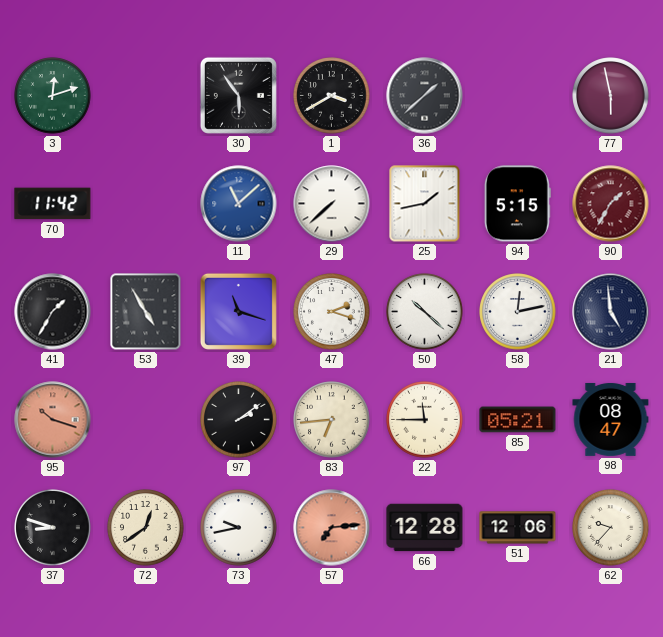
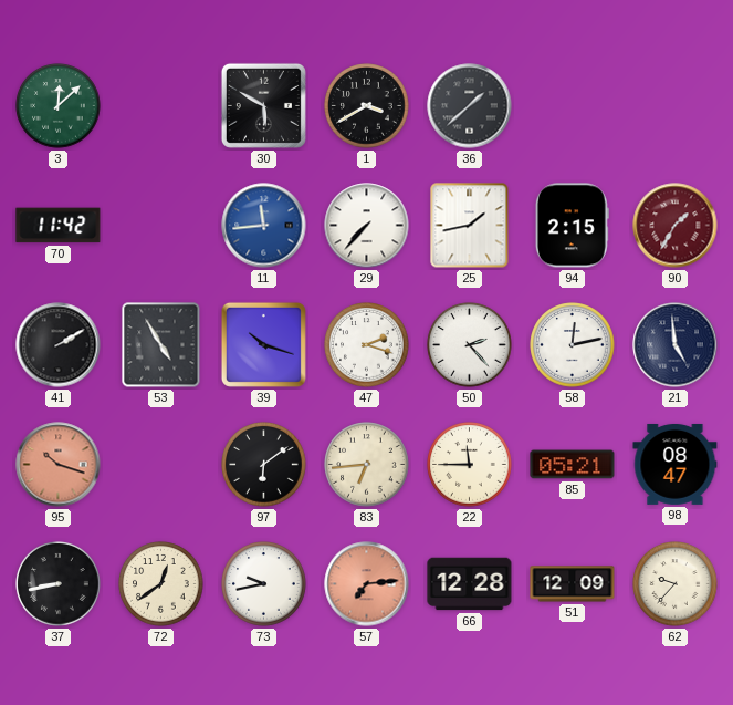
3: 12:12 -> 12:08 (59, 106)
30: 5:54 -> 5:50 (263, 105)
77: 5:58 -> none (611, 96)
11: 11:08 -> 11:44 (264, 226)
29: 7:38 -> 7:37 (367, 226)
94: 5:15 -> 2:15 (572, 226)
41: 1:35 -> 2:10 (59, 345)
39: 11:18 -> 10:18 (263, 344)
50: 10:22 -> 2:23 (470, 345)
97: 2:09 -> 6:09 (264, 465)
37: 8:48 -> 8:43 (59, 584)
51: 12:06 -> 12:09 (573, 584)
